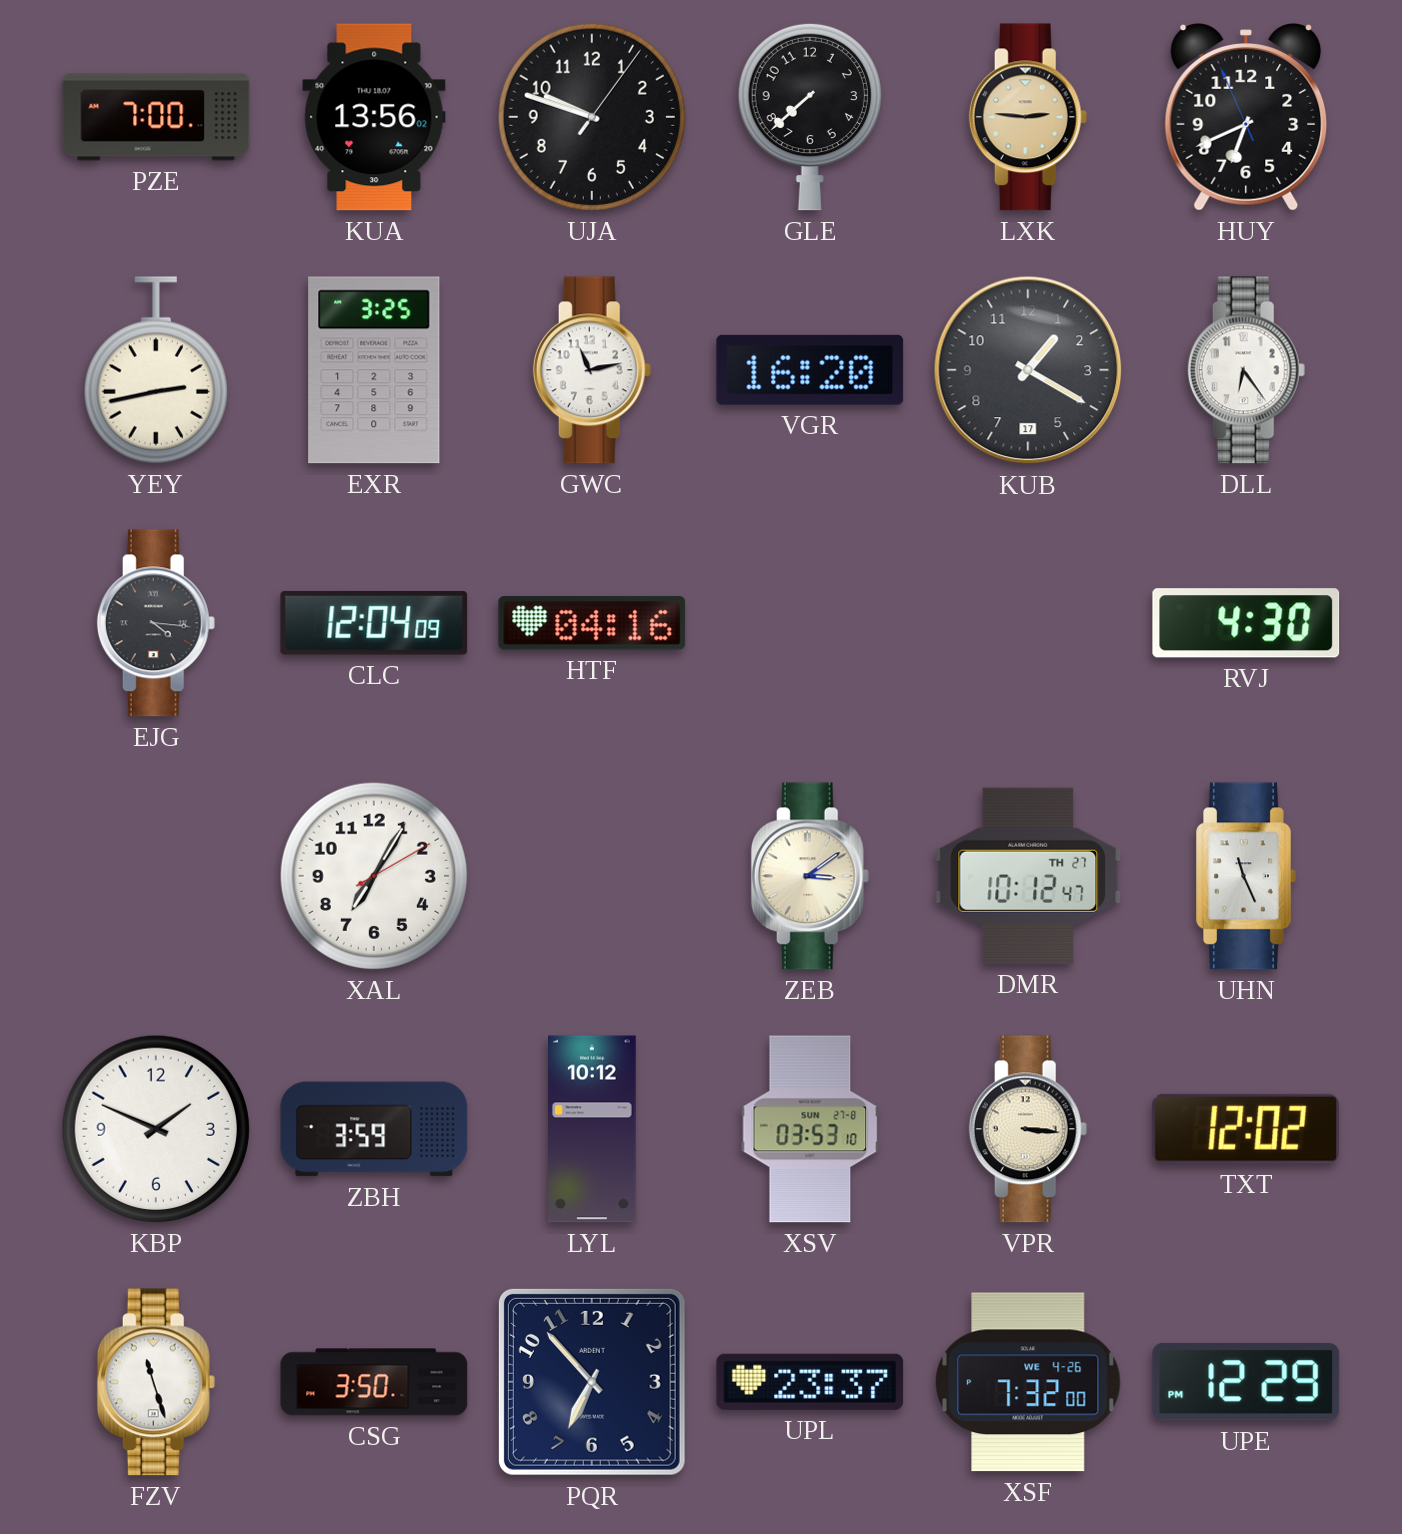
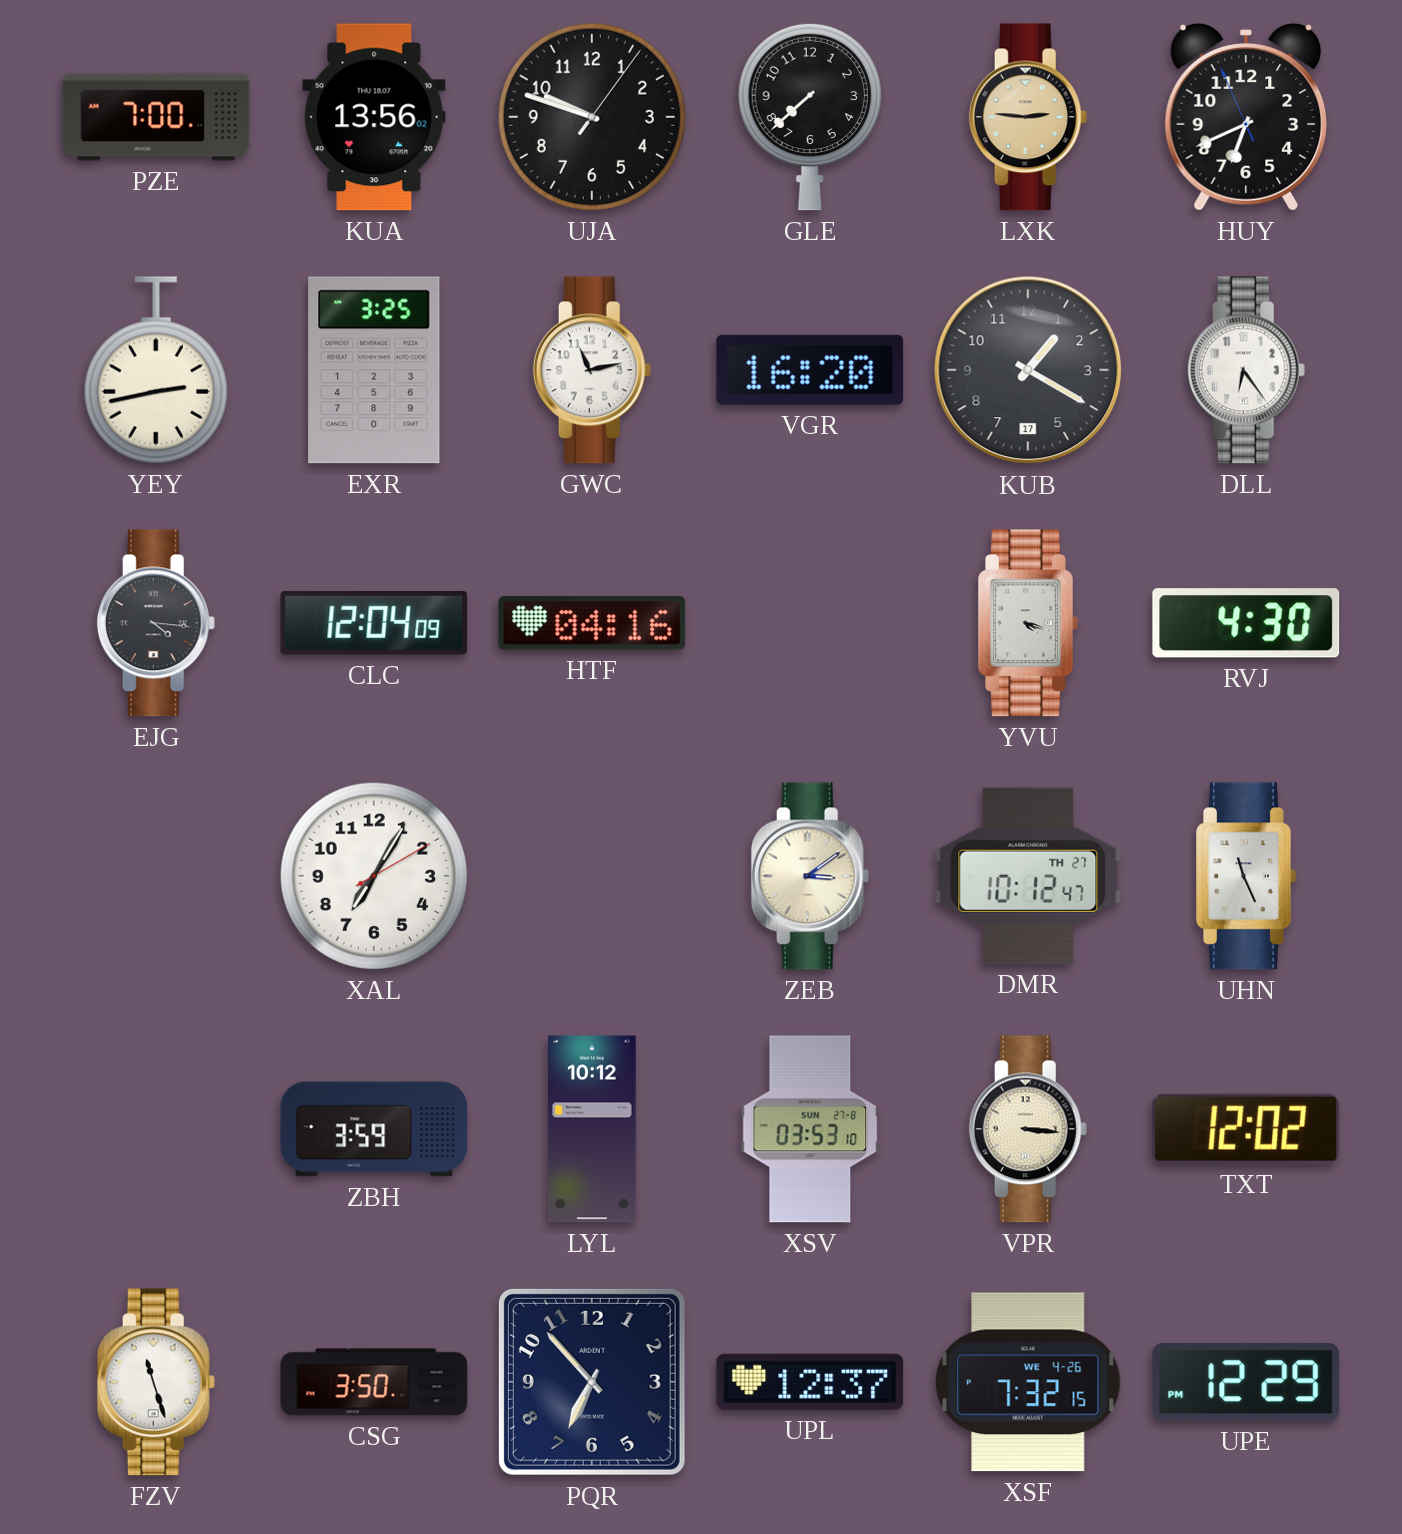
YVU: none -> 4:18 (1028, 623)
KBP: 1:49 -> none (156, 1129)
UPL: 23:37 -> 12:37 (810, 1382)
XSF: 7:32:00 -> 7:32:15 (1028, 1382)
